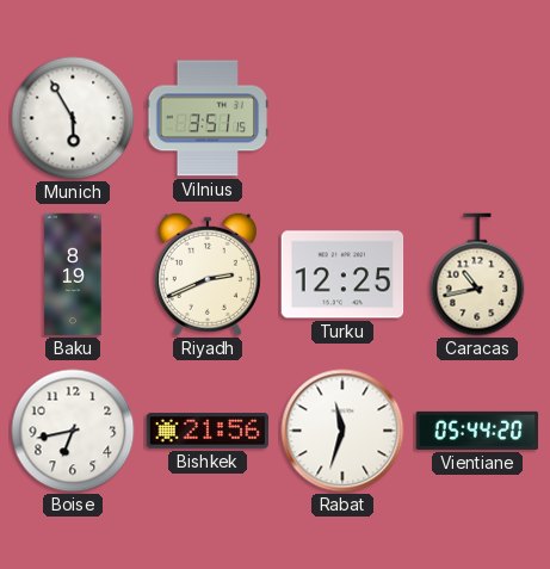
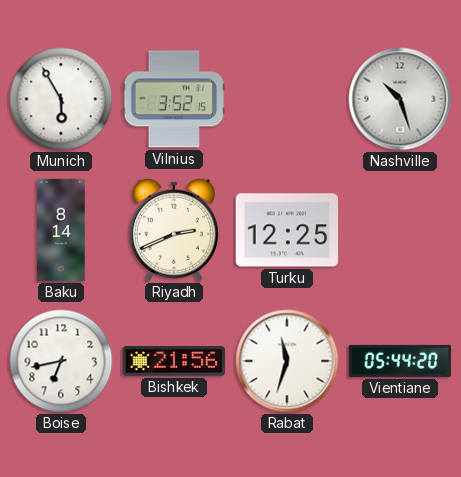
Vilnius: 3:51 -> 3:52 (174, 99)
Nashville: none -> 10:27 (400, 99)
Baku: 8:19 -> 8:14 (61, 230)
Caracas: 10:43 -> none (477, 274)
